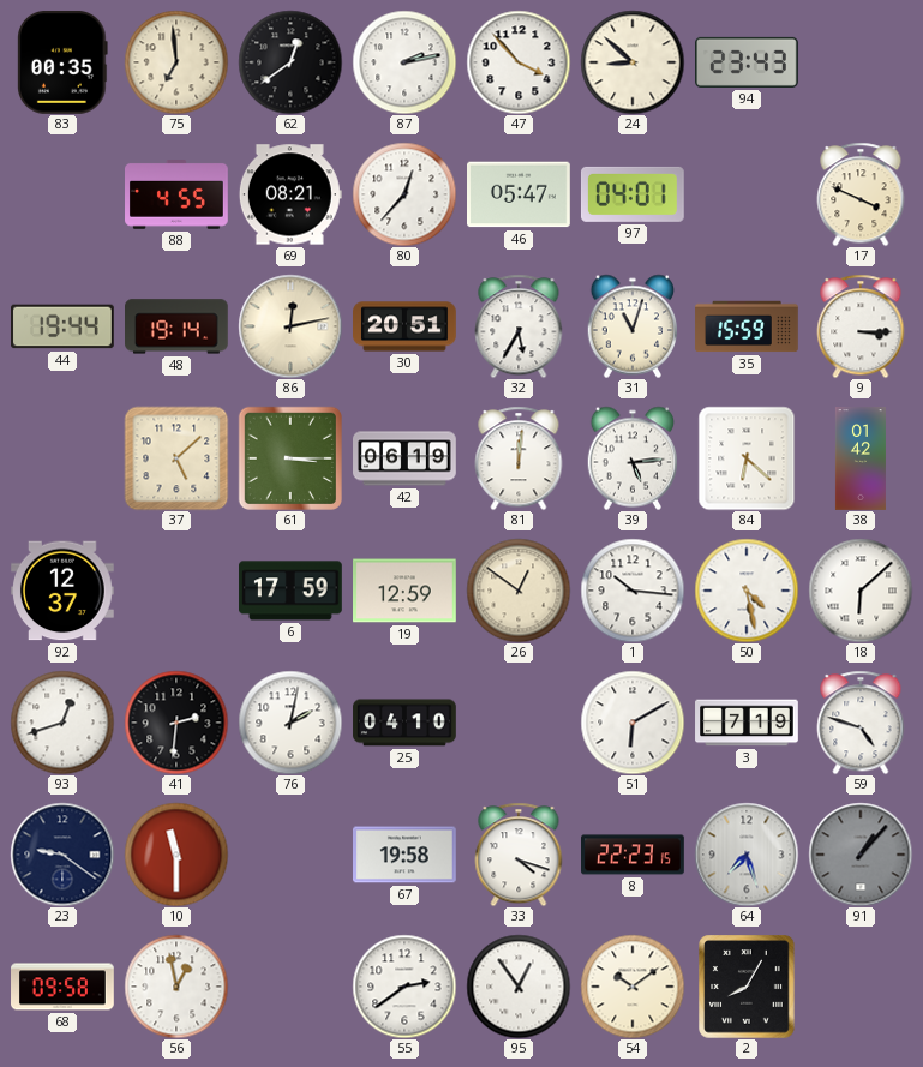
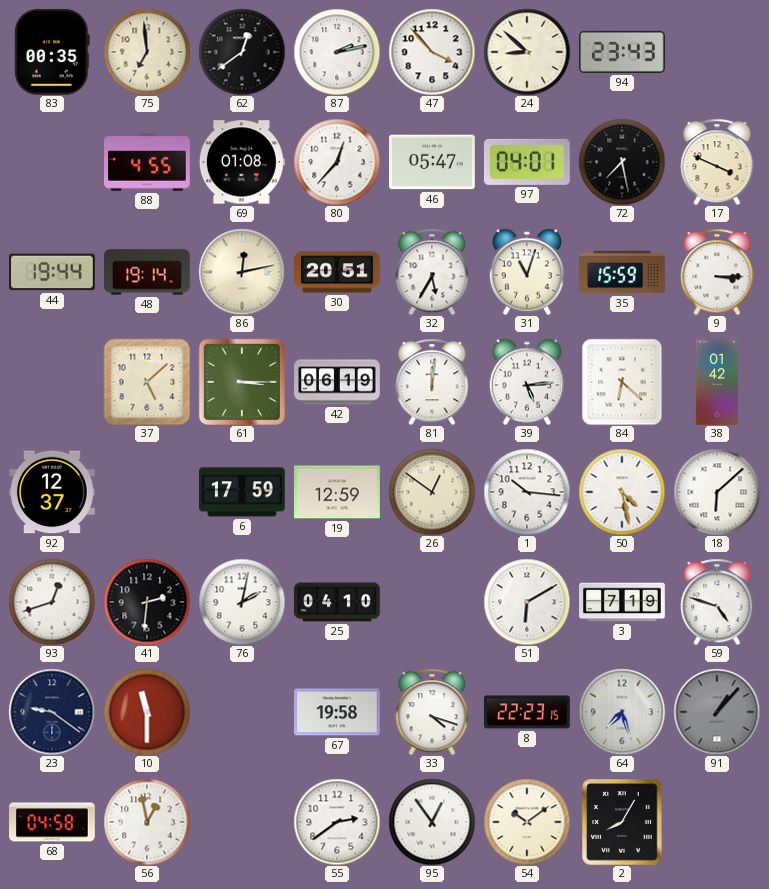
69: 08:21 -> 01:08 (242, 162)
72: none -> 7:28 (622, 162)
68: 09:58 -> 04:58 (53, 822)
